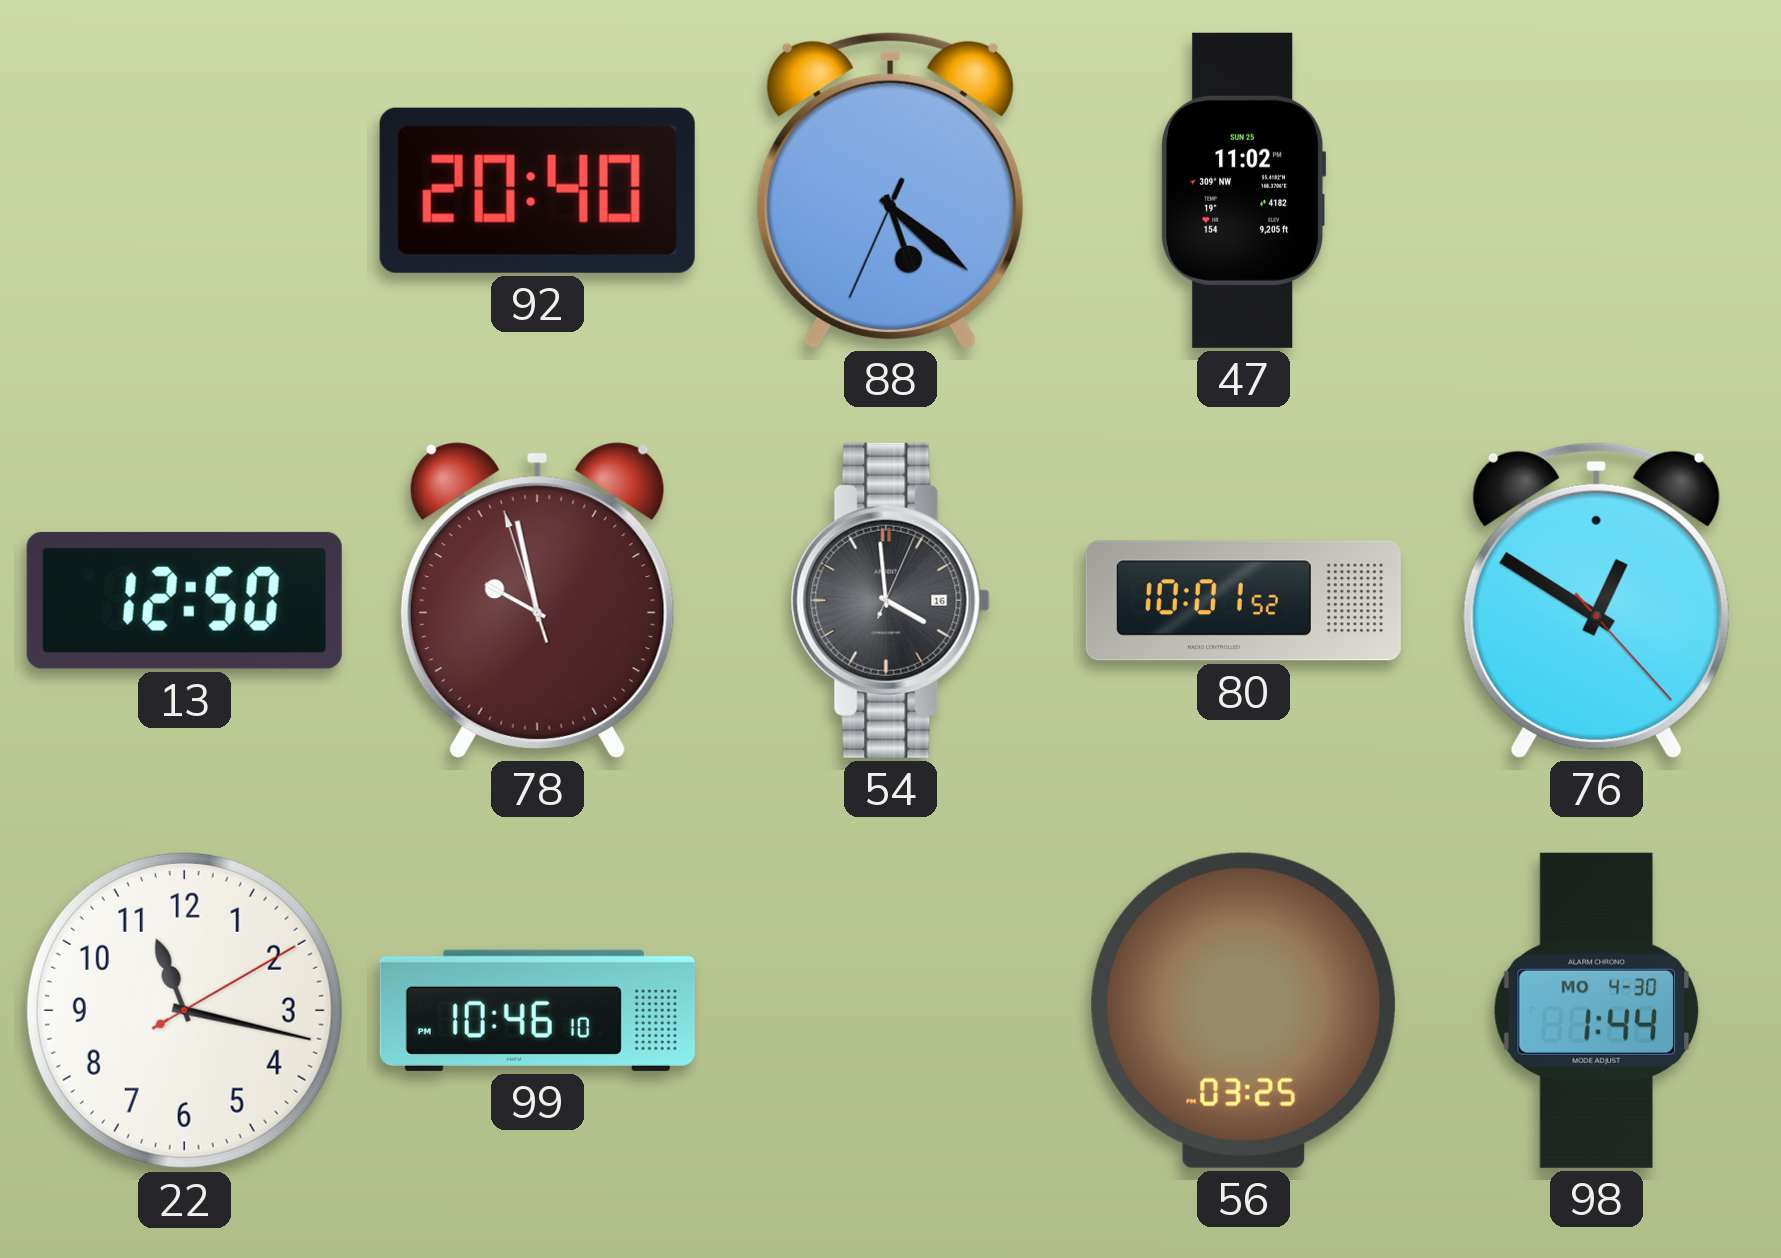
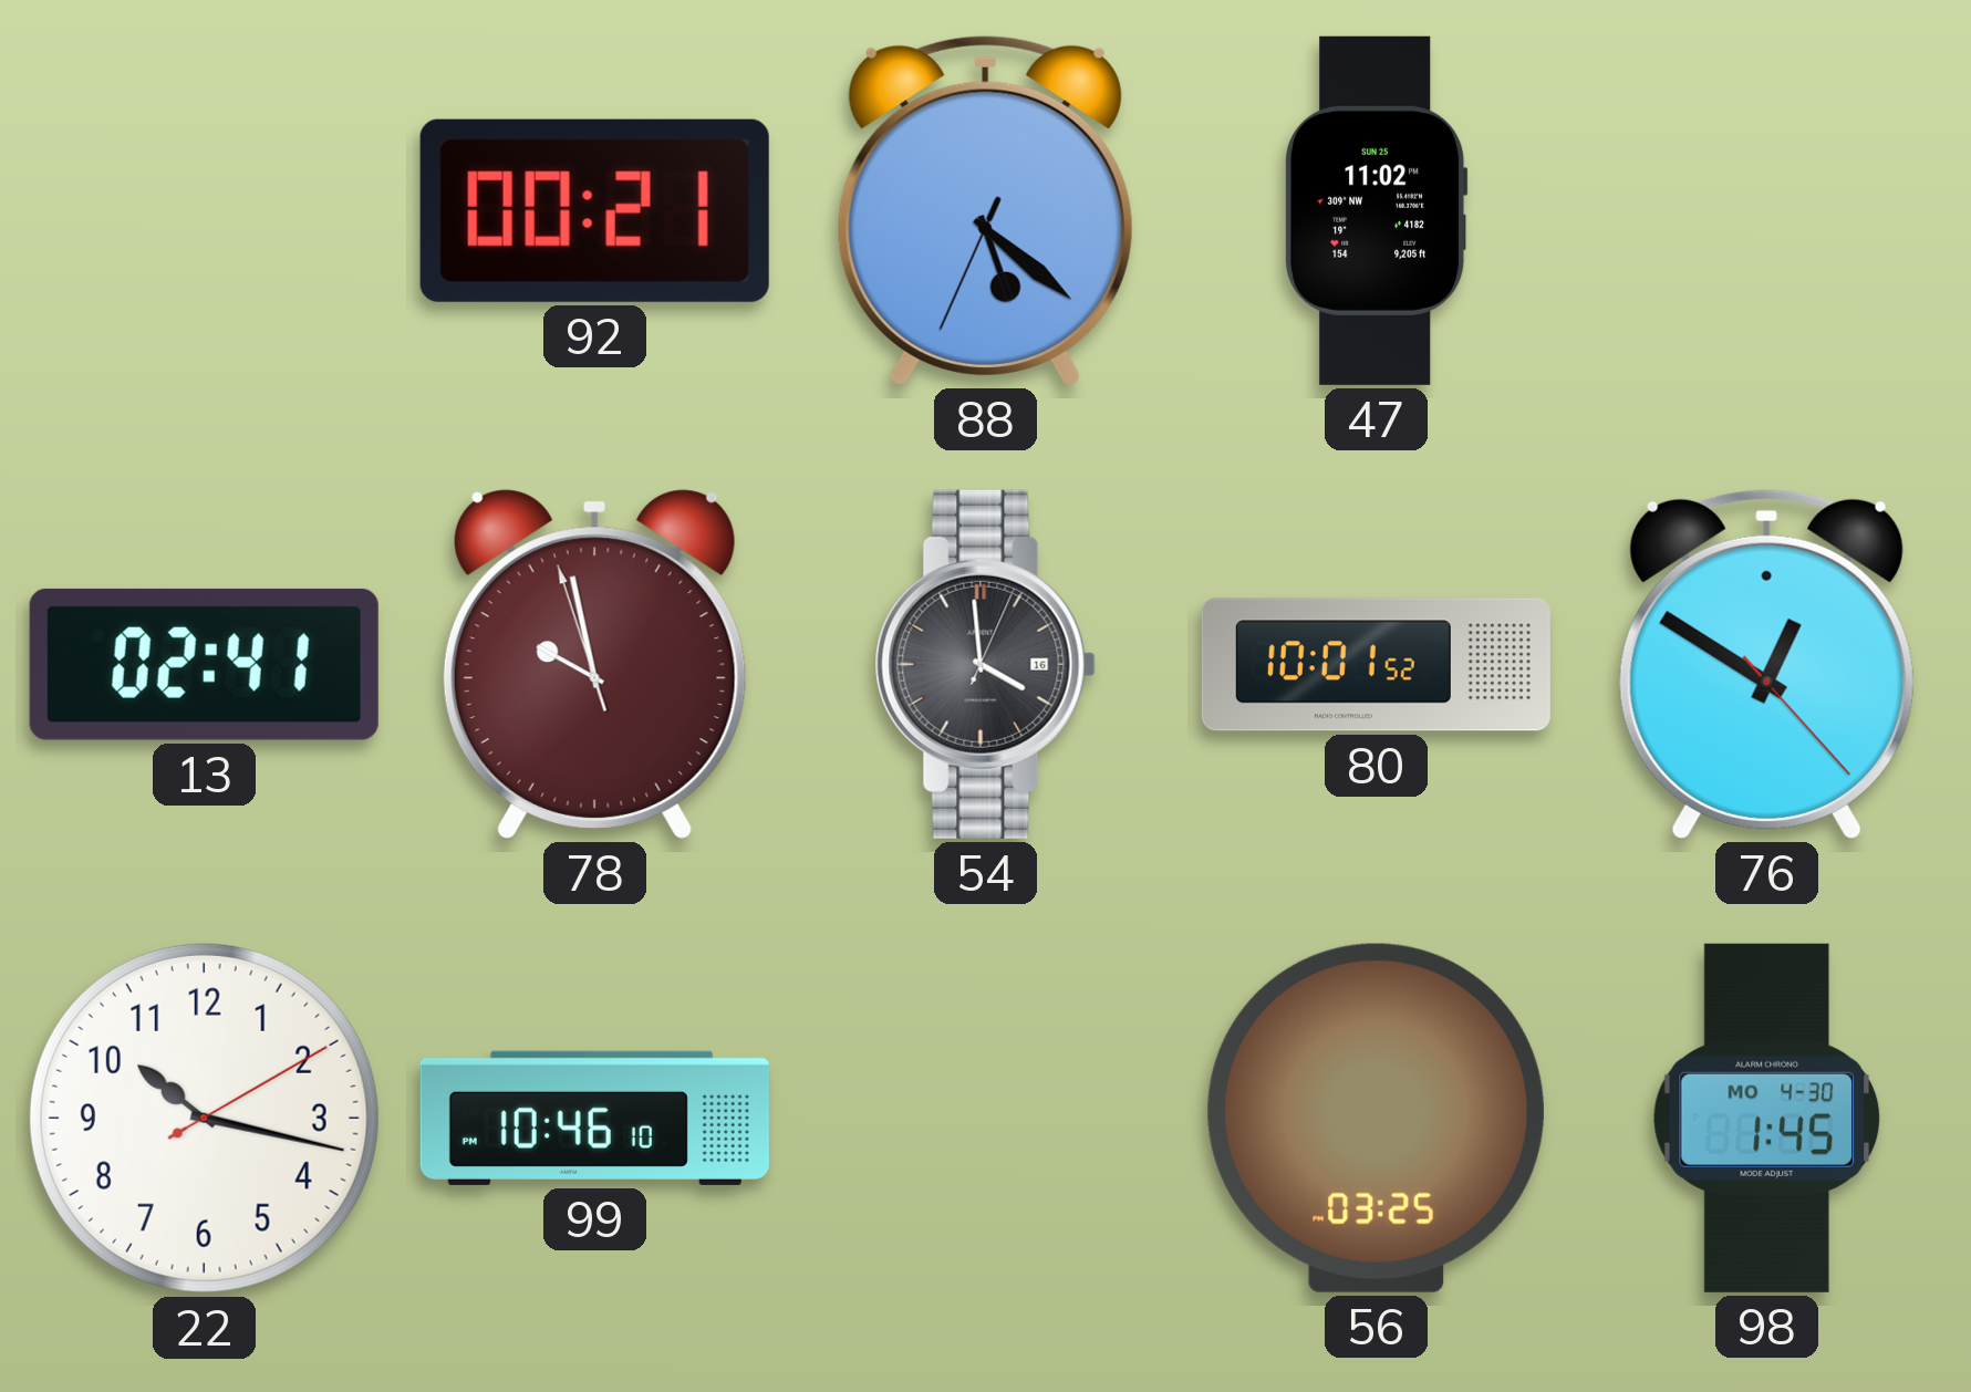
92: 20:40 -> 00:21 (594, 210)
13: 12:50 -> 02:41 (204, 664)
22: 11:17 -> 10:17 (204, 1118)
98: 1:44 -> 1:45 (1767, 1118)
